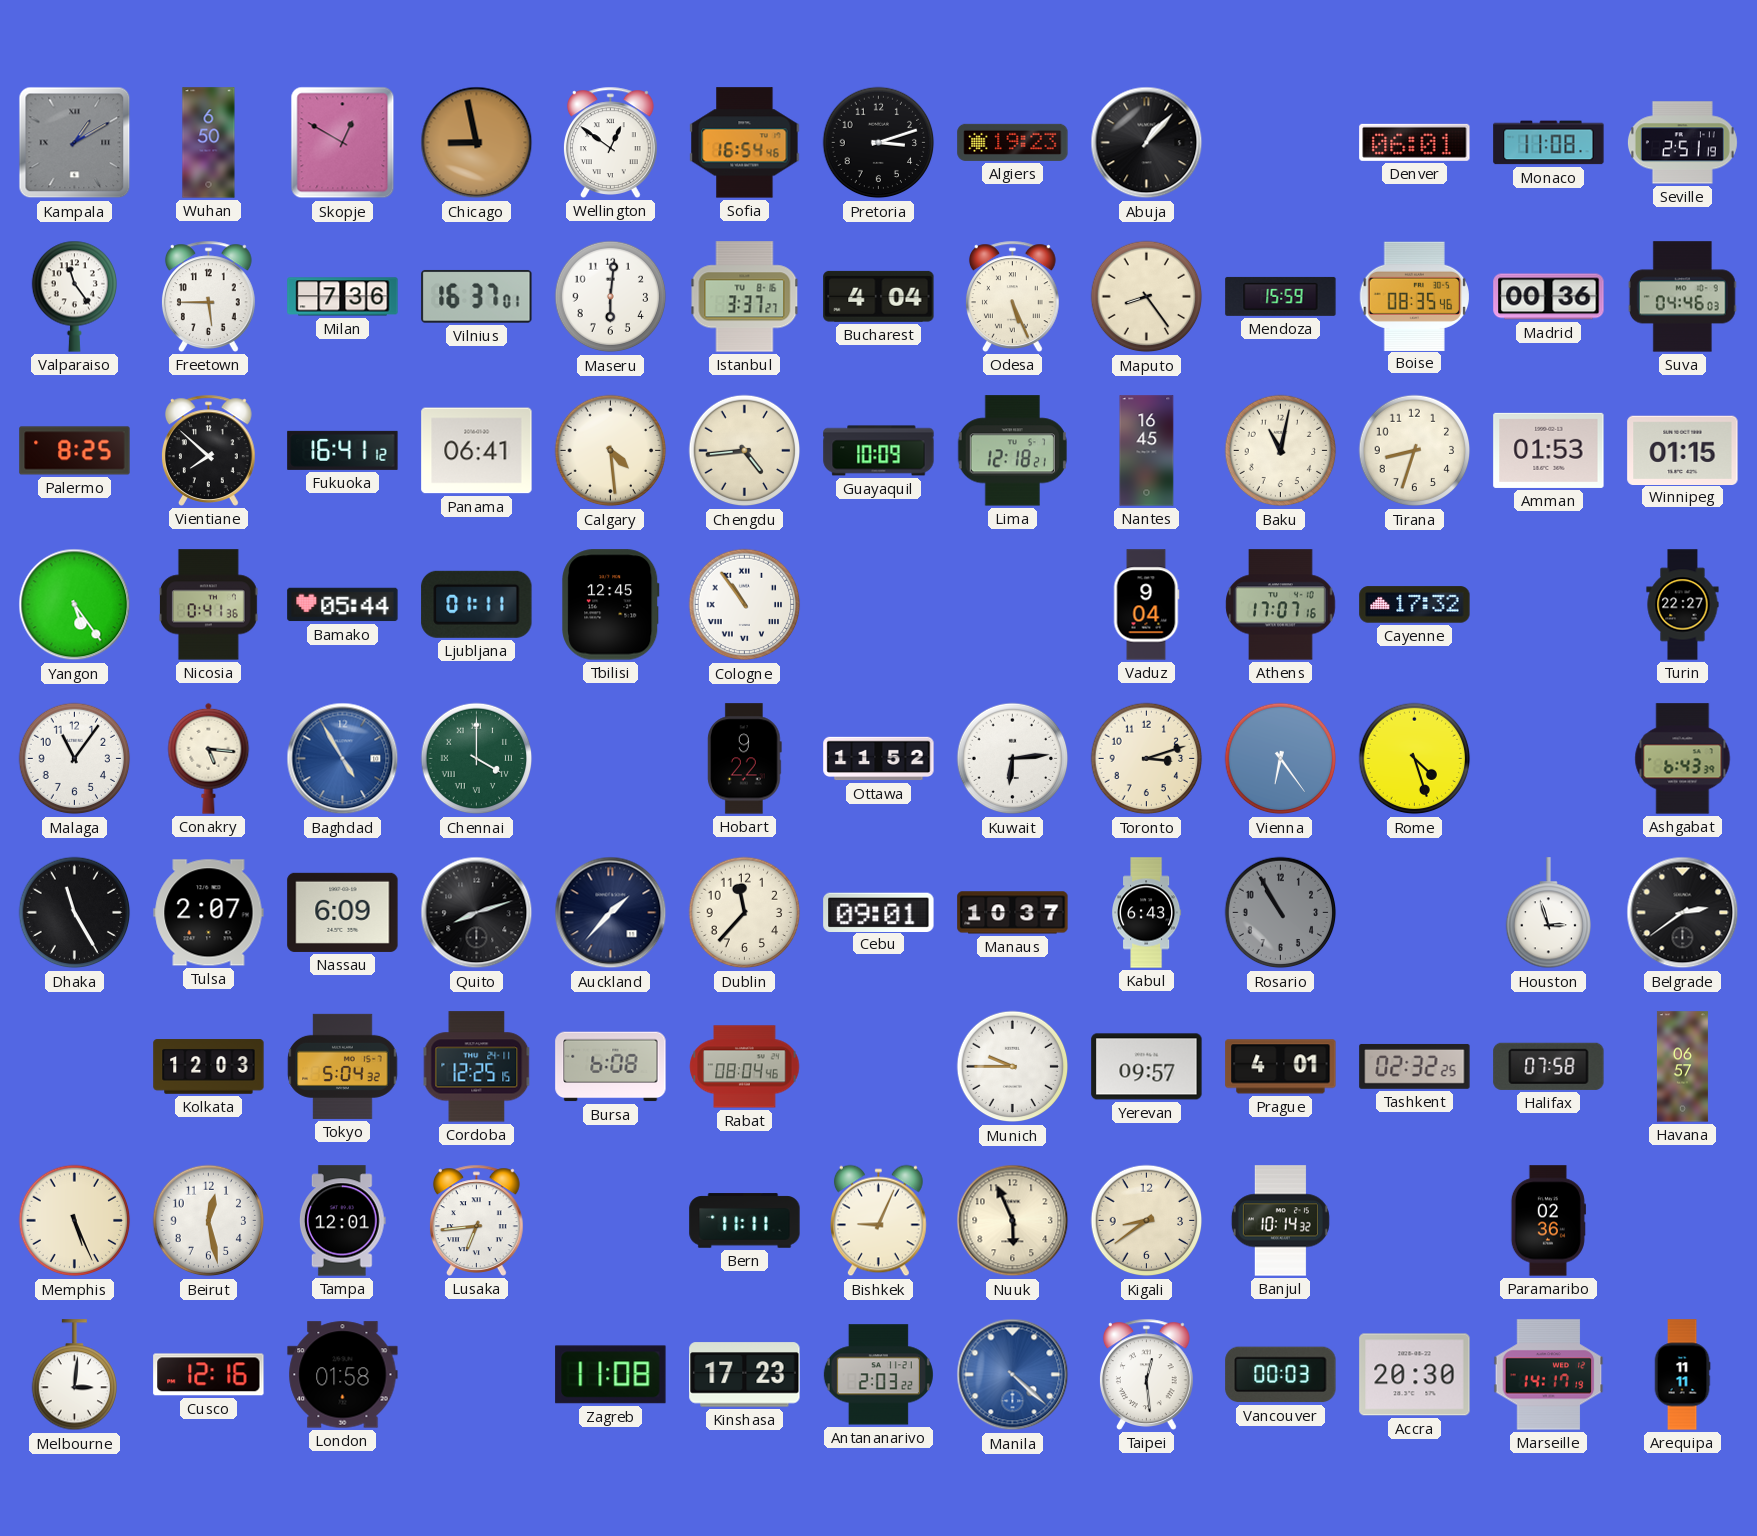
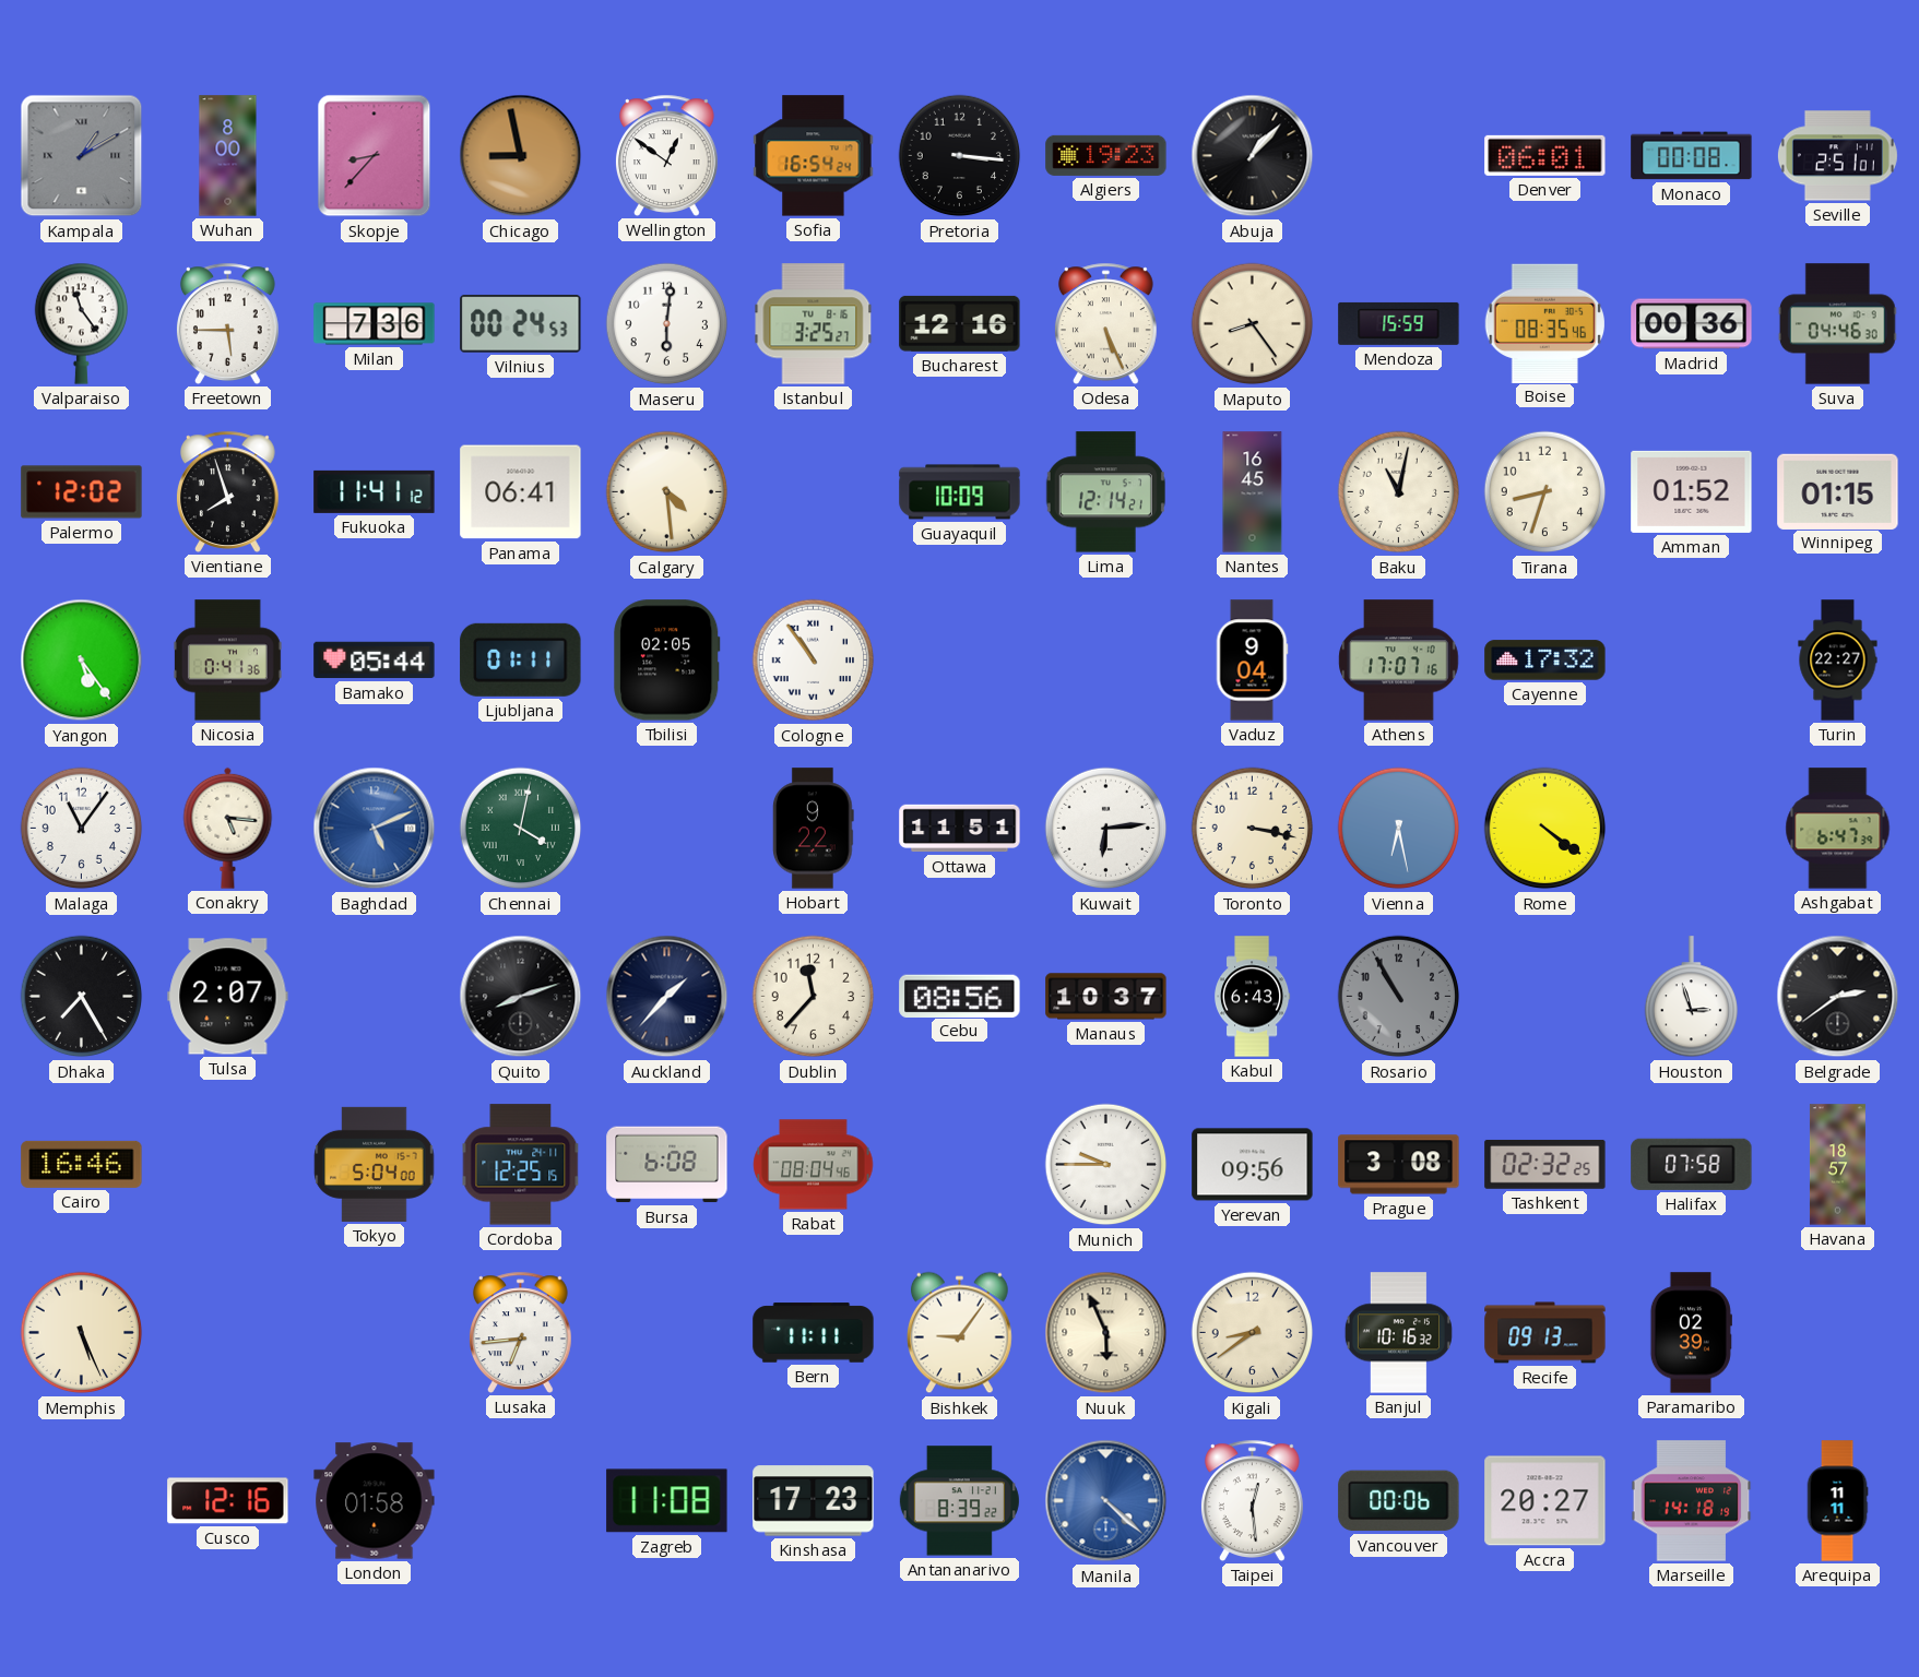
Wuhan: 6:50 -> 8:00 (228, 156)
Skopje: 12:50 -> 8:37 (375, 156)
Sofia: 16:54:46 -> 16:54:24 (814, 156)
Pretoria: 3:12 -> 3:16 (960, 156)
Monaco: 11:08 -> 00:08 (1692, 156)
Seville: 2:51:19 -> 2:51:01 (1837, 156)
Vilnius: 16:37 -> 00:24 (521, 323)
Istanbul: 3:37 -> 3:25 (814, 324)
Bucharest: 4:04 -> 12:16 (960, 323)
Suva: 04:46:03 -> 04:46:30 (1837, 324)
Palermo: 8:25 -> 12:02 (82, 492)
Vientiane: 7:52 -> 7:57 (227, 491)
Fukuoka: 16:41 -> 11:41 (375, 491)
Chengdu: 4:44 -> none (745, 451)
Lima: 12:18 -> 12:14 (1105, 492)
Amman: 01:53 -> 01:52 (1692, 491)
Tbilisi: 12:45 -> 02:05 (667, 661)
Baghdad: 4:55 -> 5:11 (375, 829)
Chennai: 4:00 -> 4:02 (521, 829)
Ottawa: 11:52 -> 11:51 (960, 829)
Toronto: 3:12 -> 3:17 (1253, 829)
Vienna: 6:24 -> 6:28 (1399, 829)
Rome: 4:27 -> 4:21 (1545, 829)
Ashgabat: 6:43 -> 6:47 (1838, 829)
Dhaka: 11:25 -> 7:25 (82, 997)
Nassau: 6:09 -> none (343, 912)
Cebu: 09:01 -> 08:56 (960, 996)
Cairo: none -> 16:46 (82, 1164)
Kolkata: 12:03 -> none (209, 1067)
Tokyo: 5:04:32 -> 5:04:00 (375, 1164)
Yerevan: 09:57 -> 09:56 (1253, 1165)
Prague: 4:01 -> 3:08 (1399, 1165)
Havana: 06:57 -> 18:57 (1837, 1165)
Beirut: 12:28 -> none (209, 1221)
Tampa: 12:01 -> none (342, 1221)
Bishkek: 9:04 -> 9:06 (960, 1333)
Banjul: 10:14 -> 10:16 (1398, 1333)
Recife: none -> 09:13 (1545, 1333)
Paramaribo: 02:36 -> 02:39 (1691, 1333)
Melbourne: 3:01 -> none (74, 1375)
Antananarivo: 2:03 -> 8:39 (959, 1501)
Vancouver: 00:03 -> 00:06 (1399, 1501)
Accra: 20:30 -> 20:27 (1545, 1501)
Marseille: 14:17 -> 14:18 (1692, 1501)
